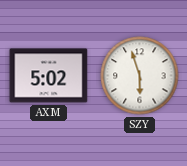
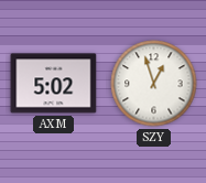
SZY: 5:57 -> 12:57 (154, 84)
